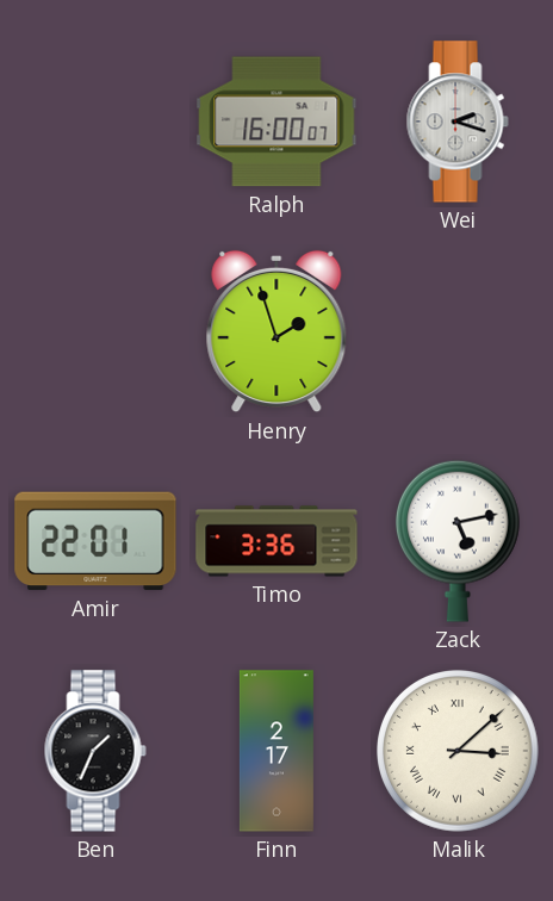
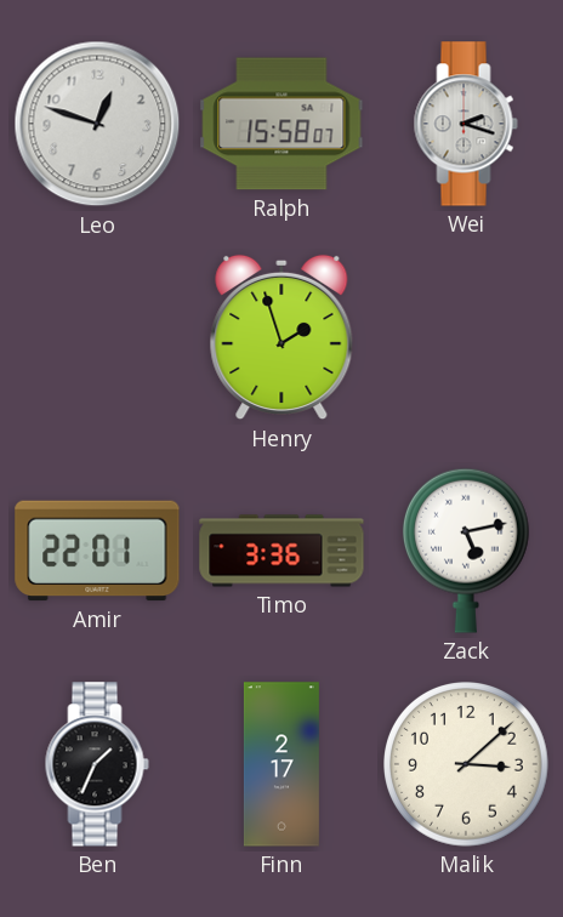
Leo: none -> 12:48 (97, 124)
Ralph: 16:00 -> 15:58 (281, 124)
Malik numerals: Roman -> Arabic (467, 765)
